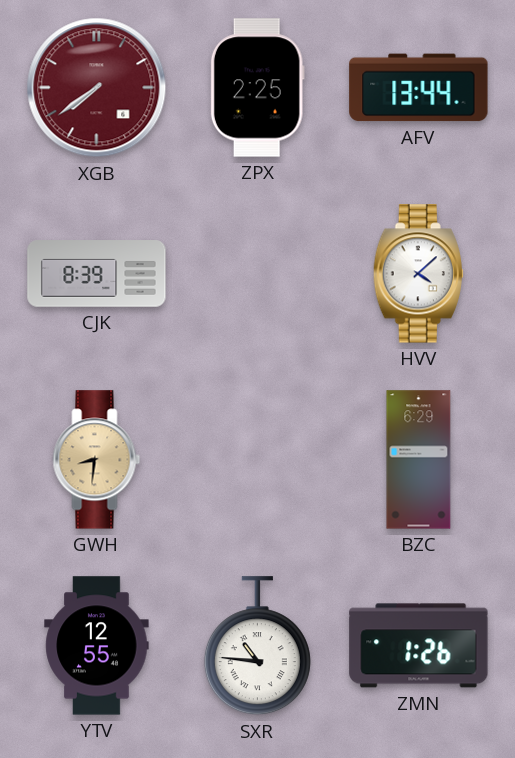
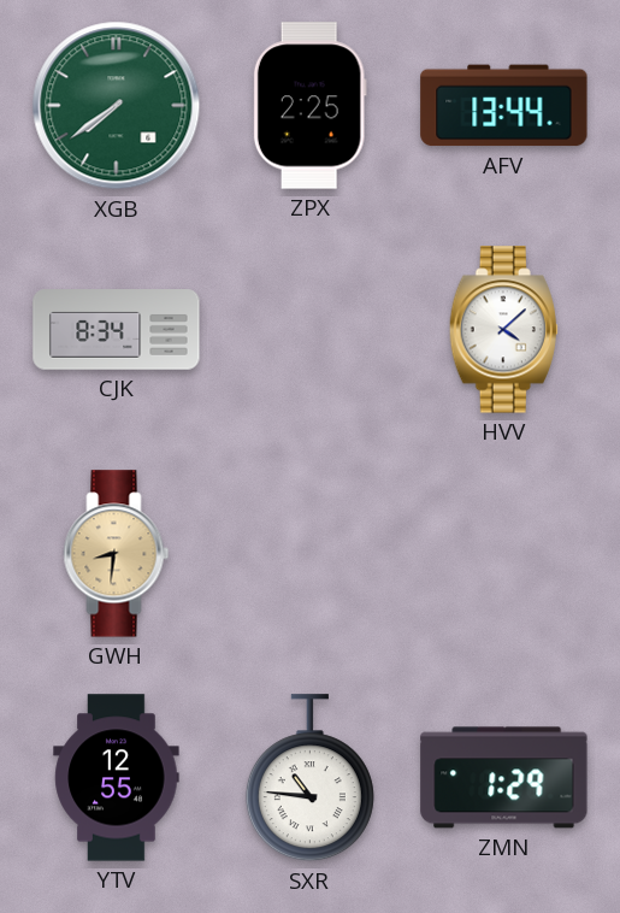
XGB dial: burgundy -> green (117, 106)
CJK: 8:39 -> 8:34 (117, 330)
BZC: 6:29 -> none (419, 460)
ZMN: 1:26 -> 1:29 (504, 778)
